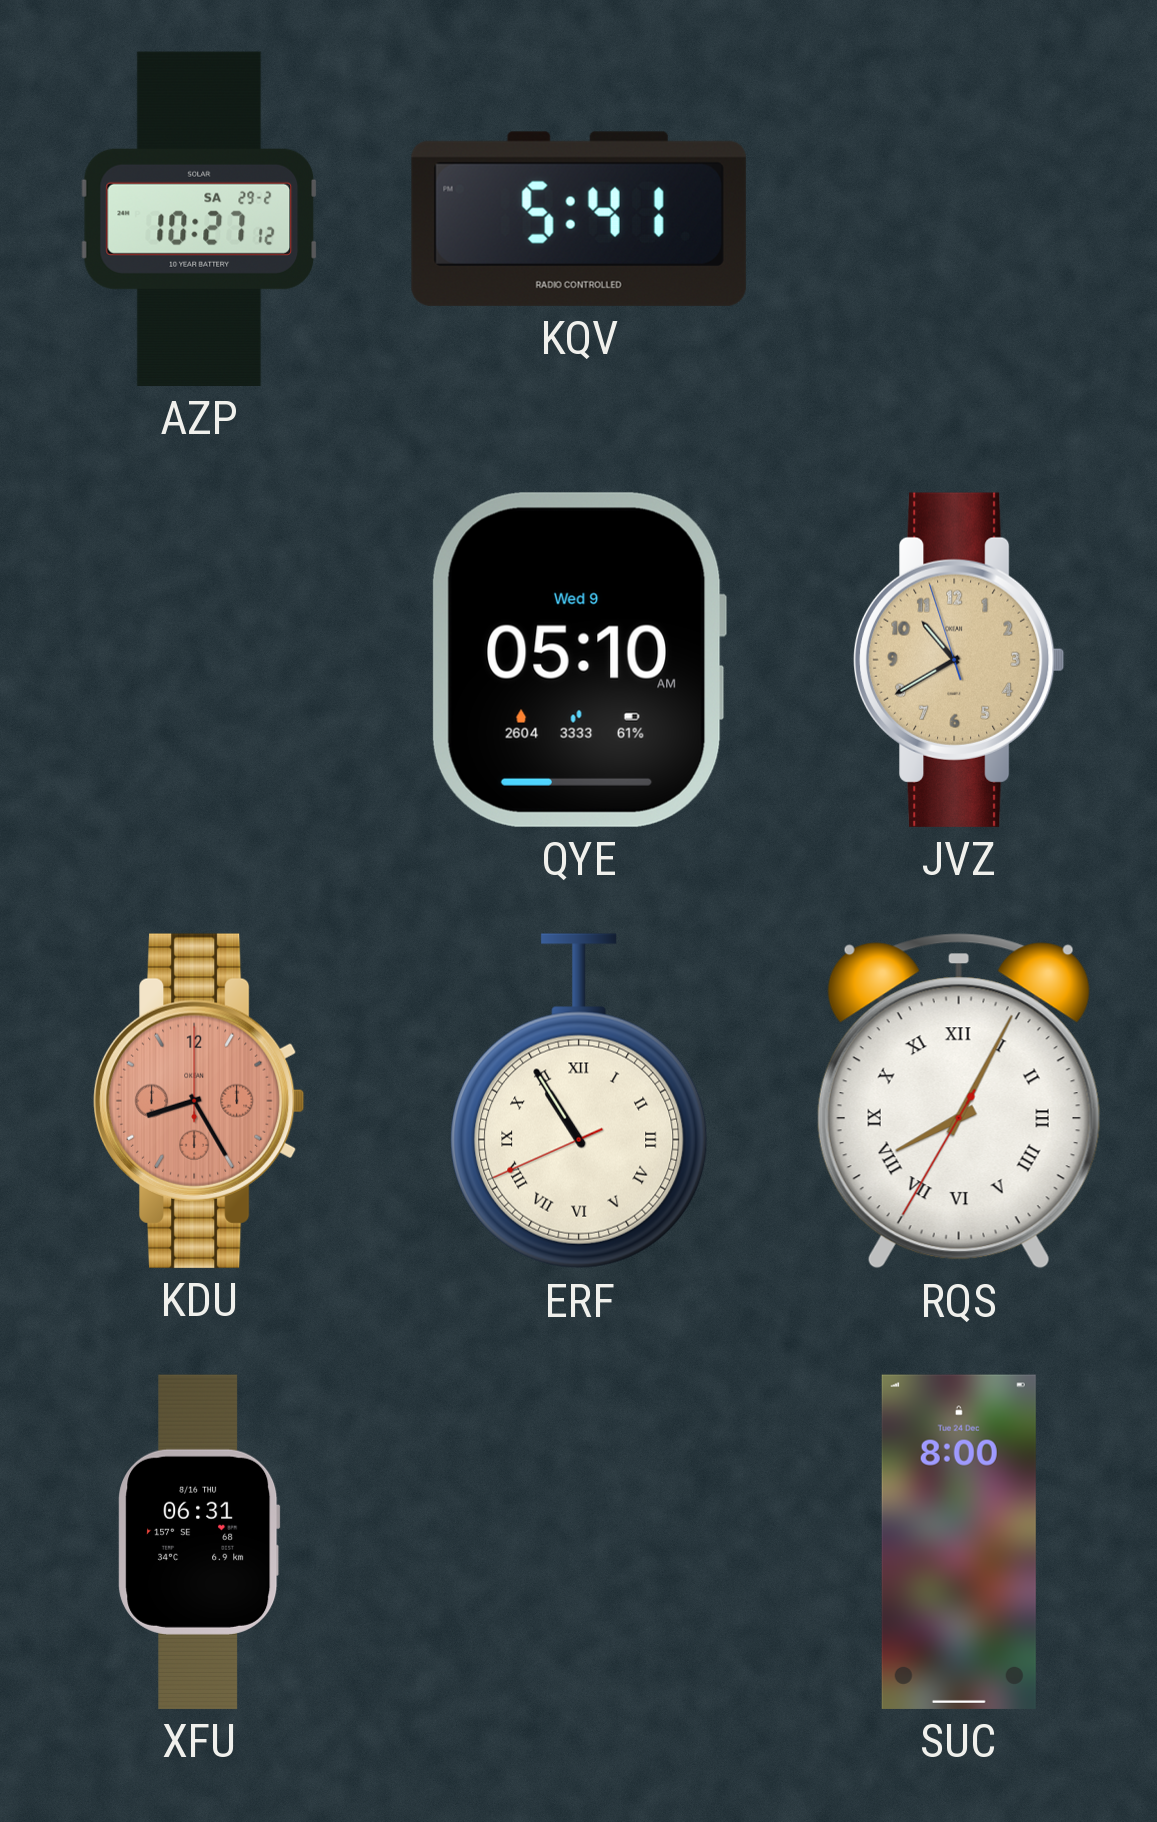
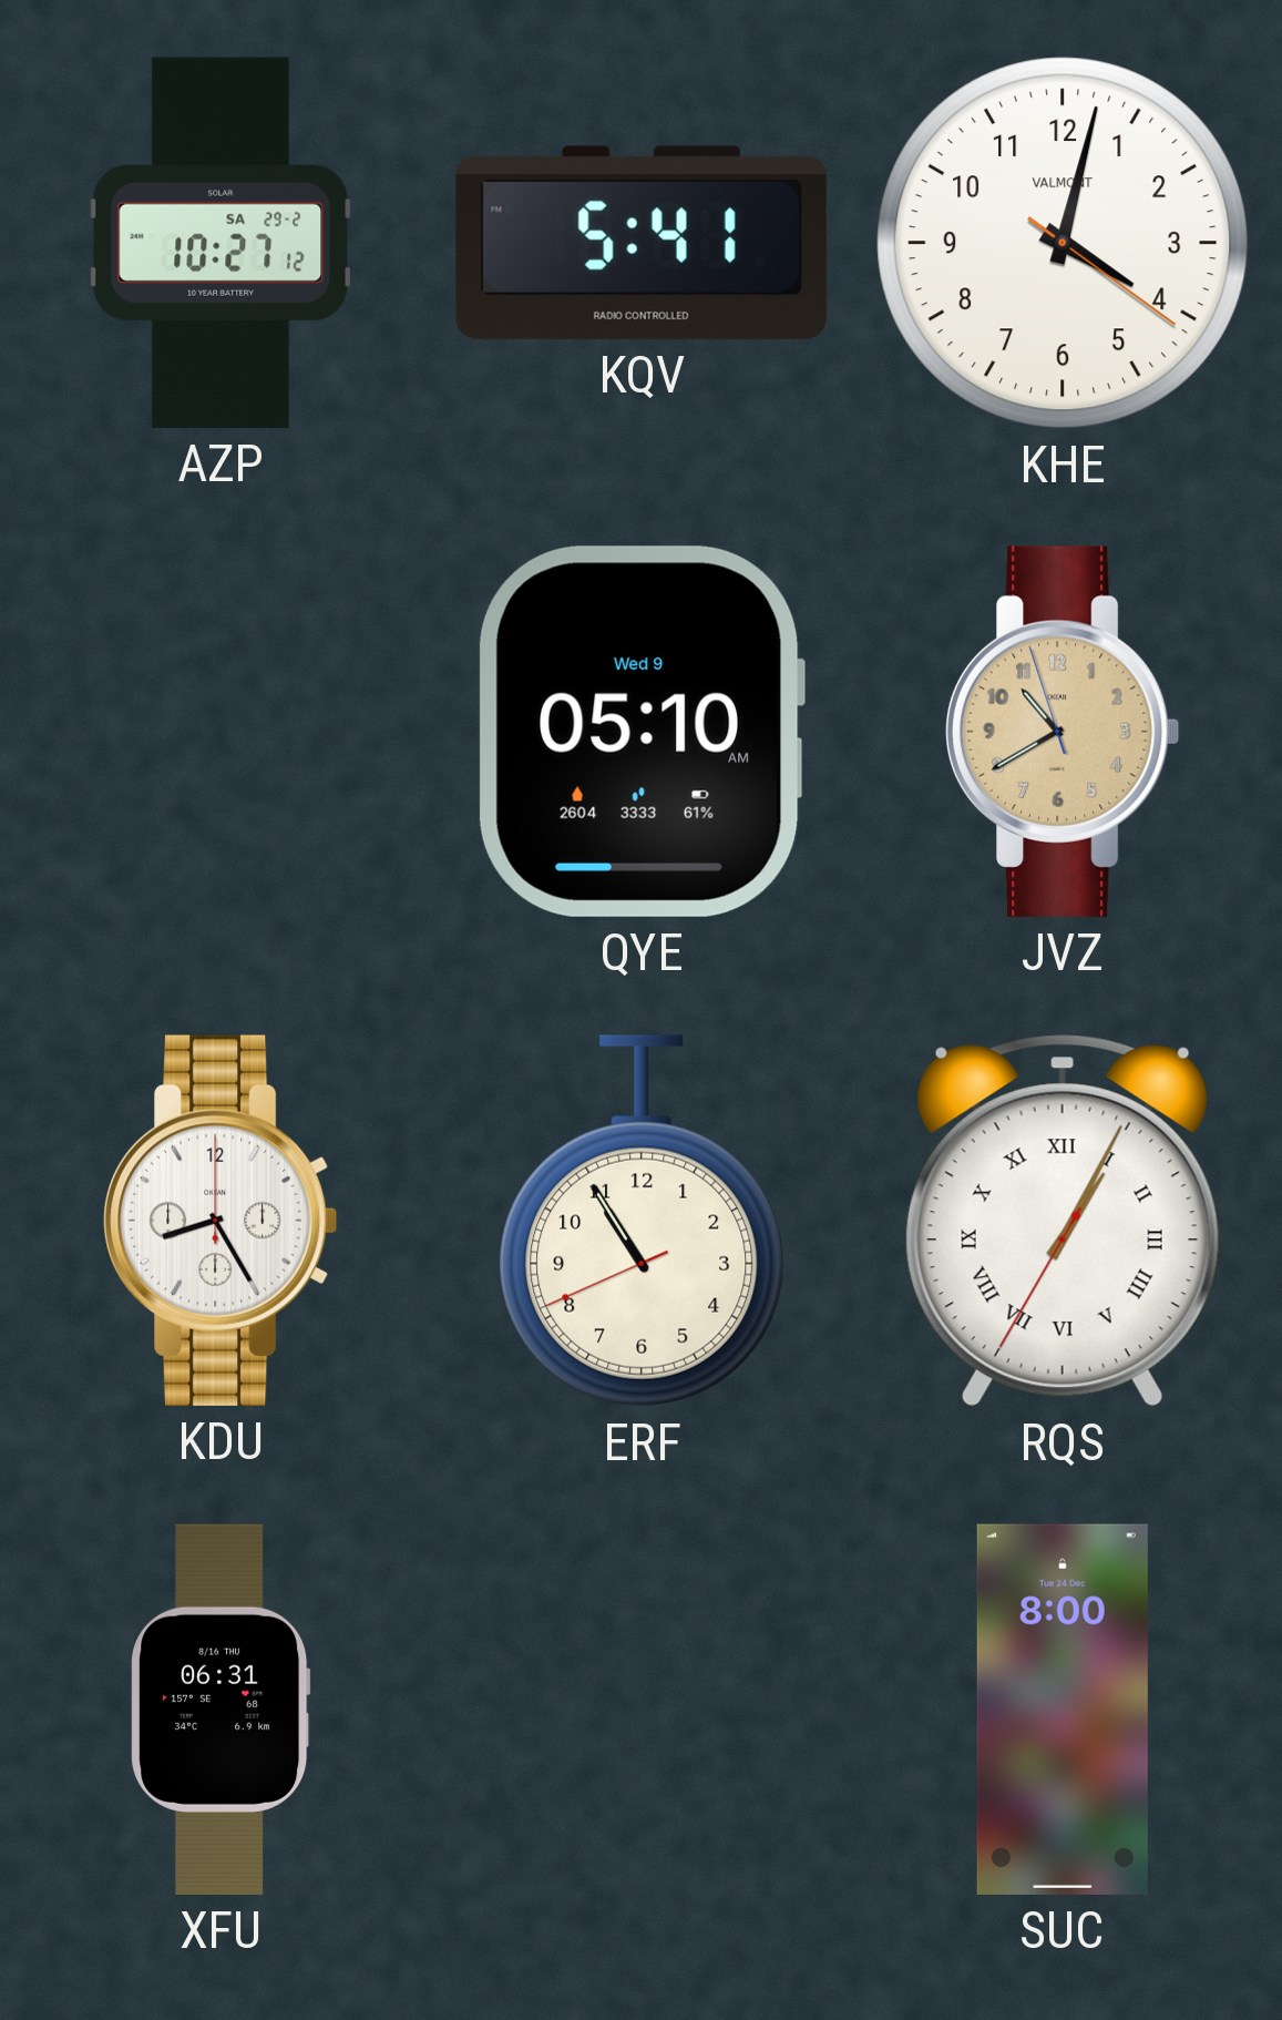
KHE: none -> 4:02 (1063, 243)
KDU dial: salmon -> white (222, 1221)
ERF numerals: Roman -> Arabic (642, 1221)
RQS: 8:04 -> 1:04 (1063, 1221)
